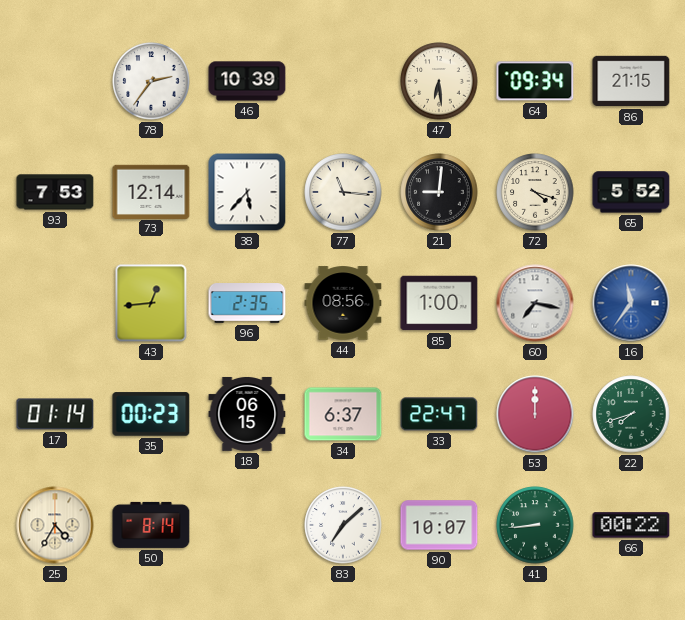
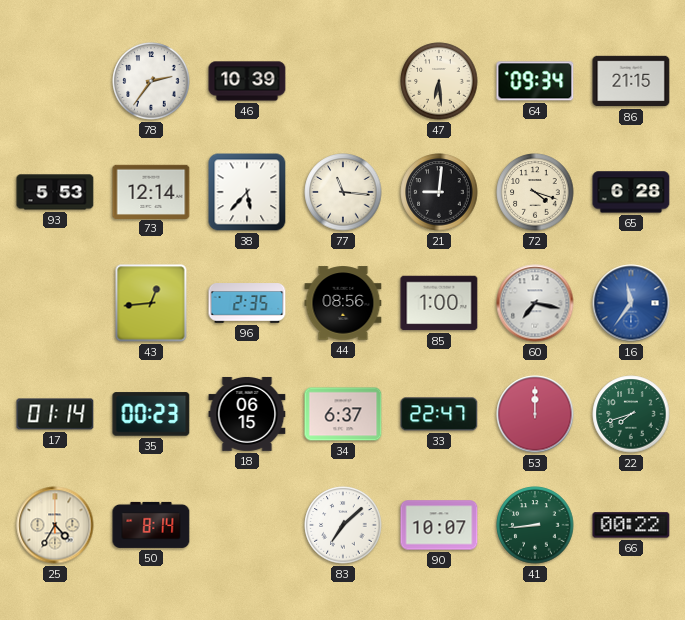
93: 7:53 -> 5:53 (55, 192)
65: 5:52 -> 6:28 (631, 192)
